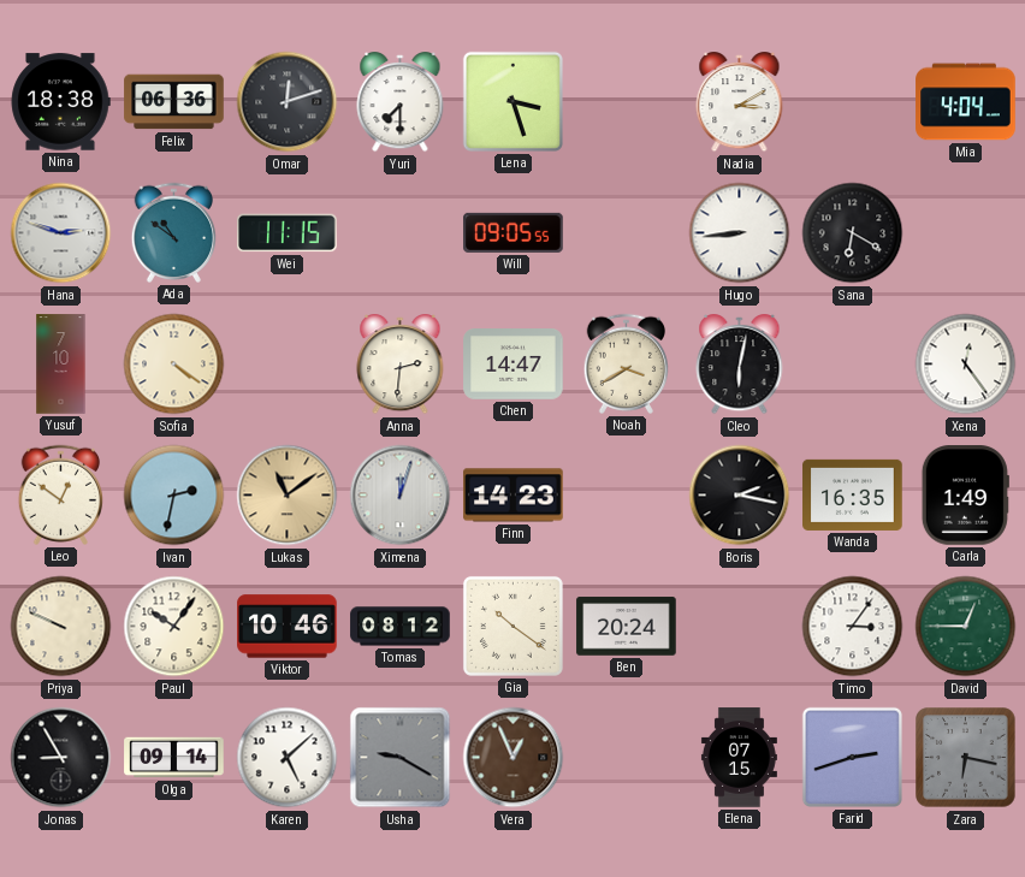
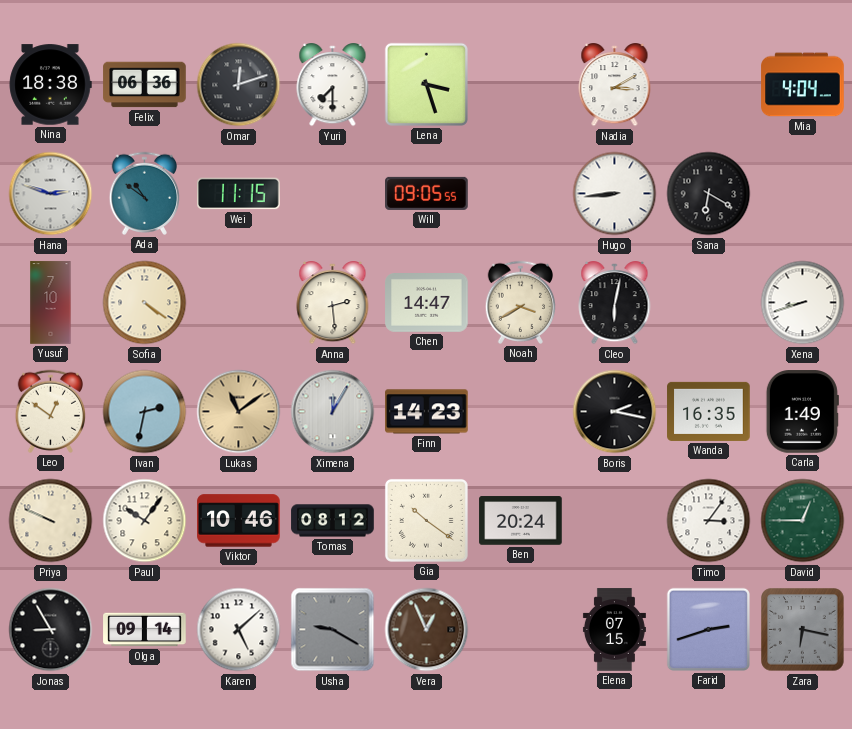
Anna: 2:31 -> 2:29 (333, 304)
Xena: 12:24 -> 8:42 (803, 303)
Ximena: 12:03 -> 12:05 (333, 412)
